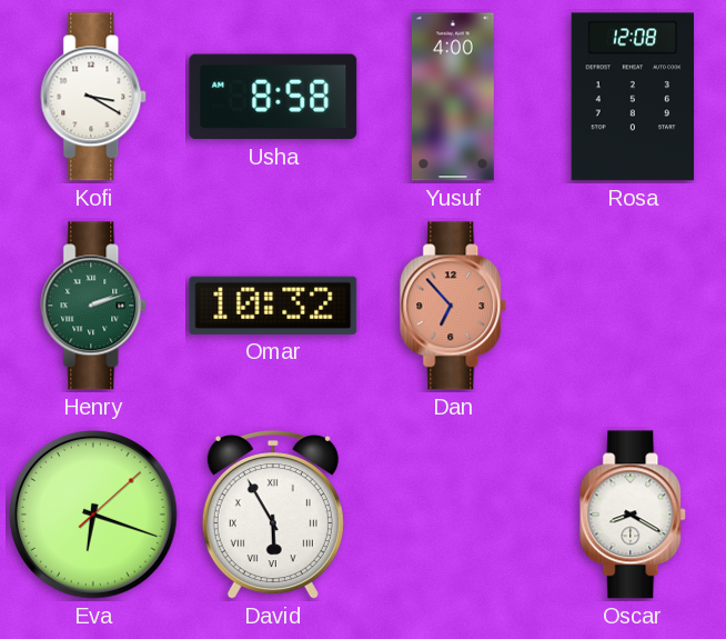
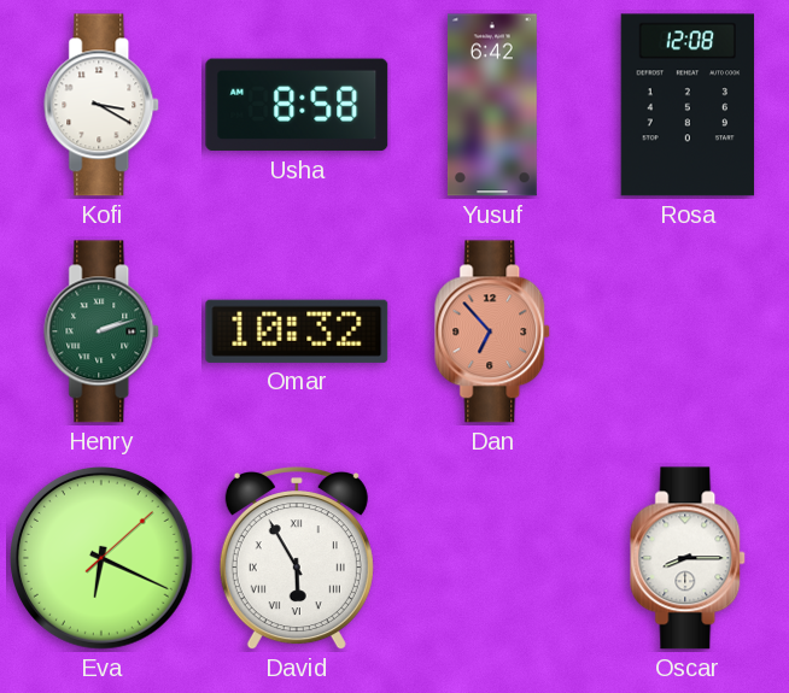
Yusuf: 4:00 -> 6:42 (492, 105)
Eva: 6:18 -> 6:19 (103, 559)
Oscar: 8:20 -> 8:15 (689, 558)
